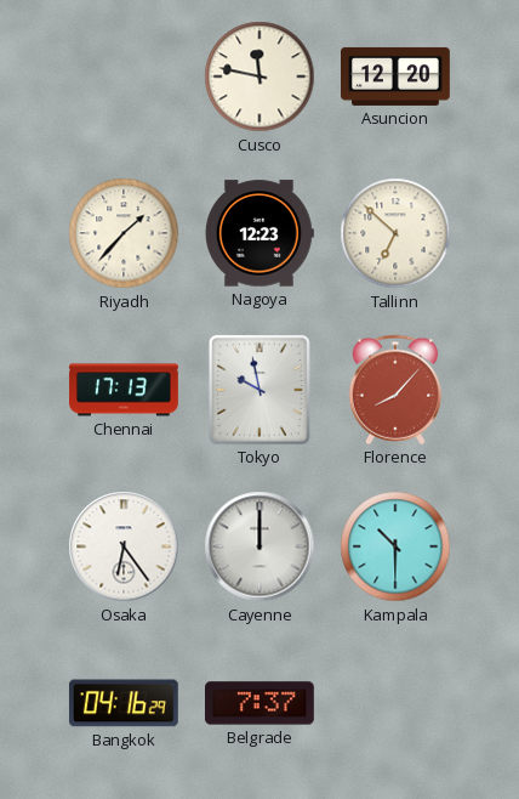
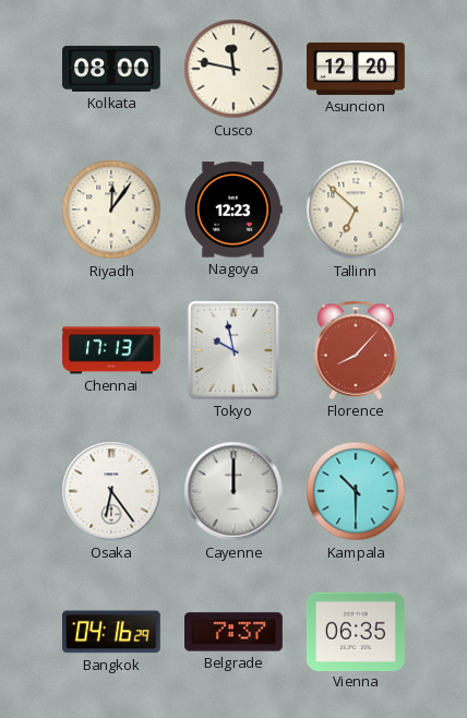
Kolkata: none -> 08:00 (112, 69)
Riyadh: 1:37 -> 12:06 (111, 210)
Vienna: none -> 06:35 (356, 631)
